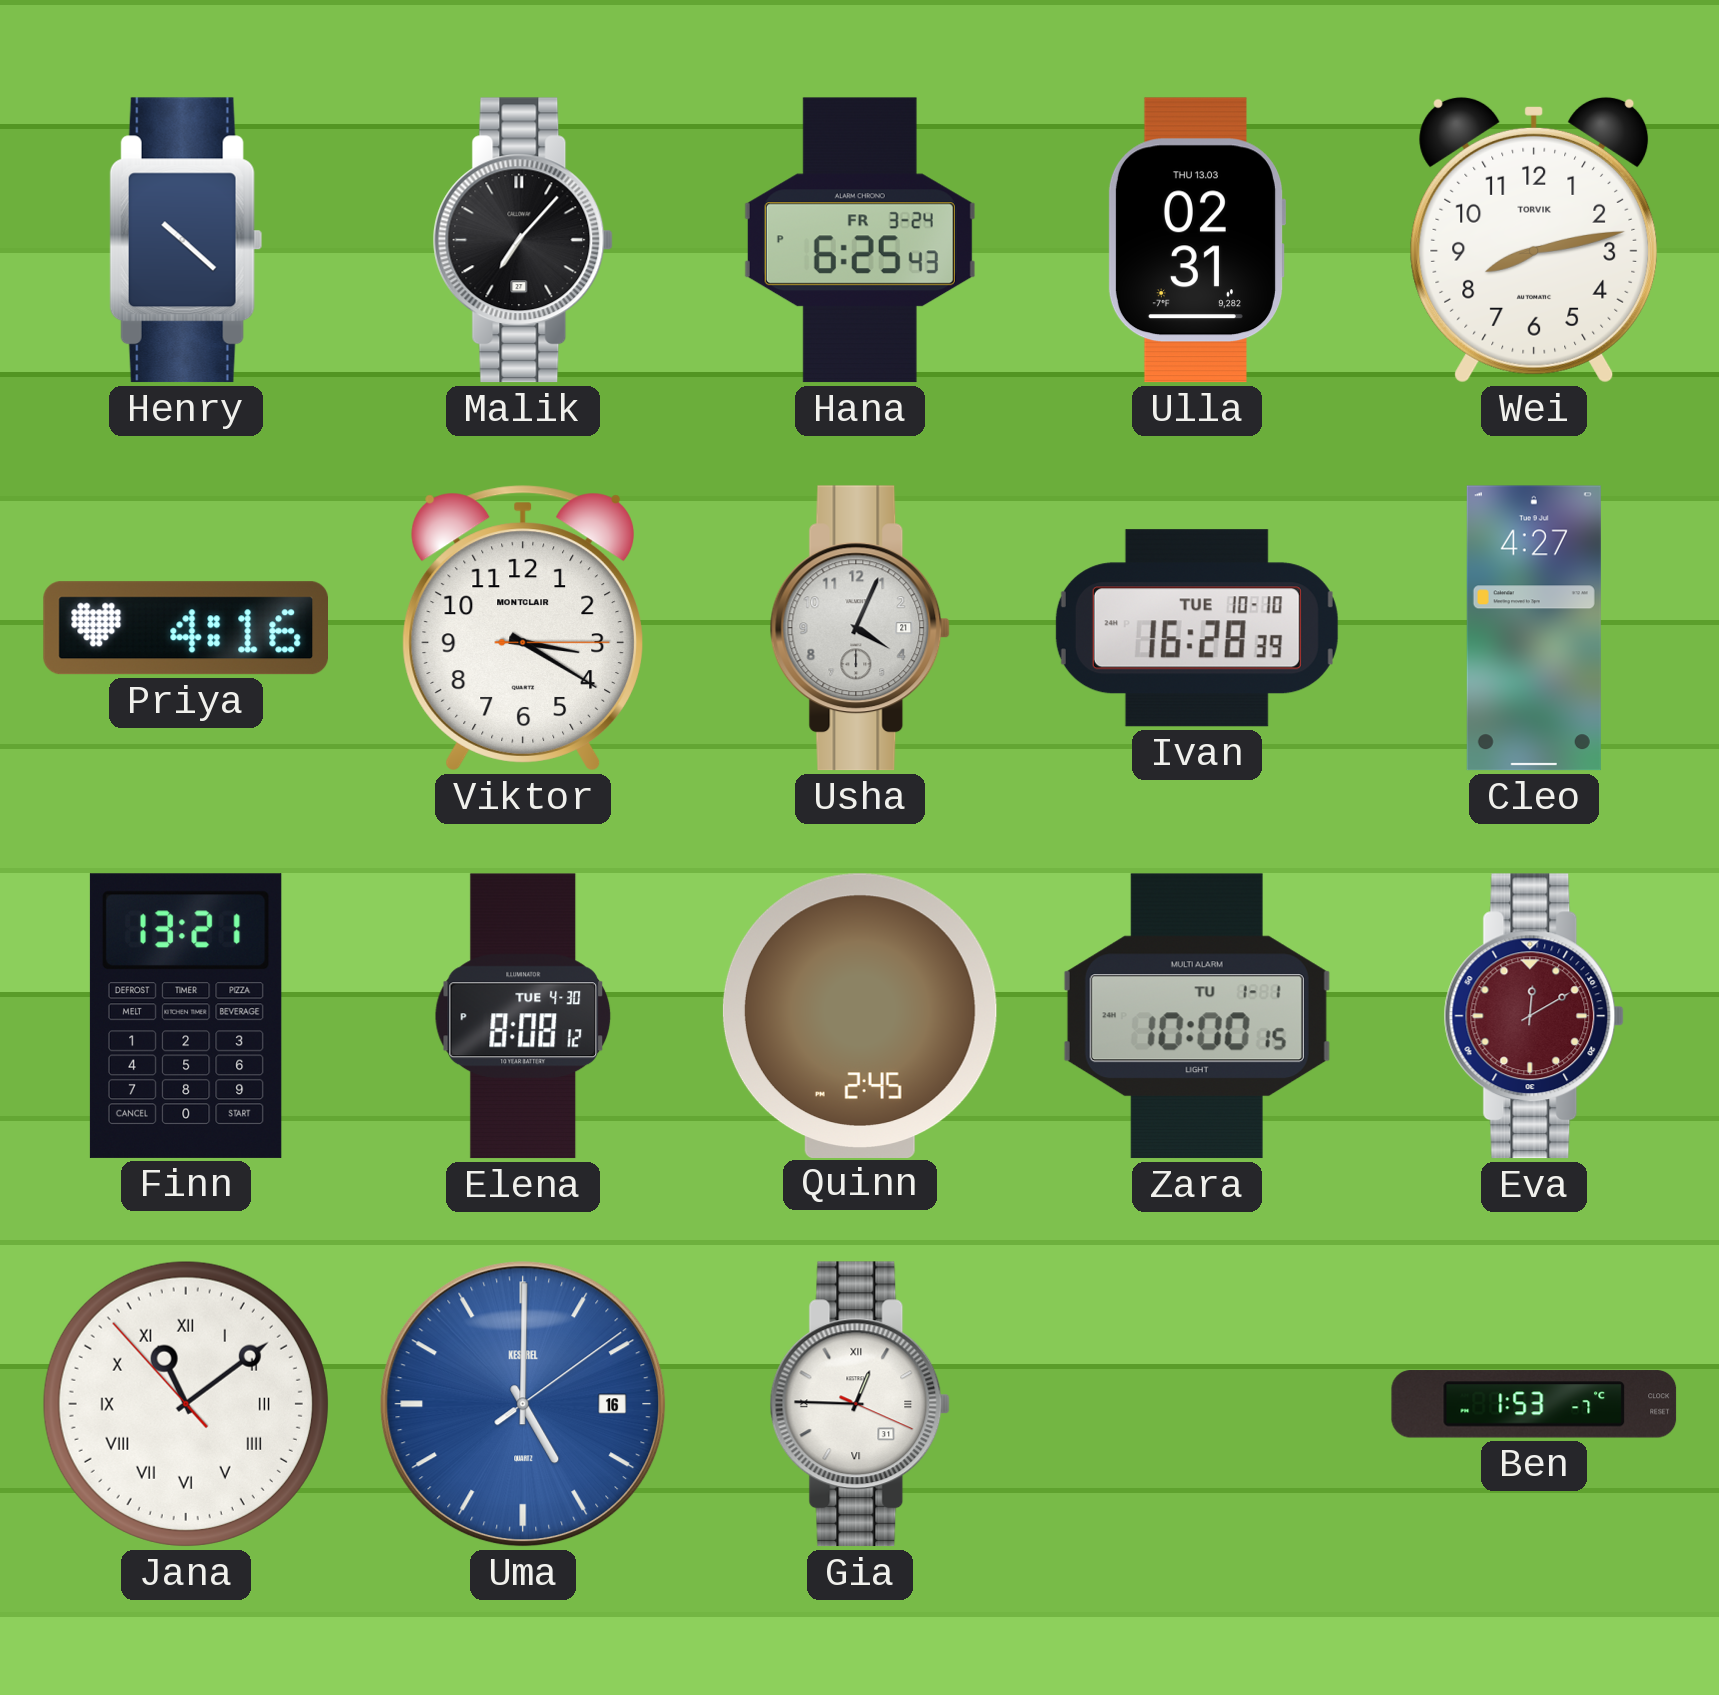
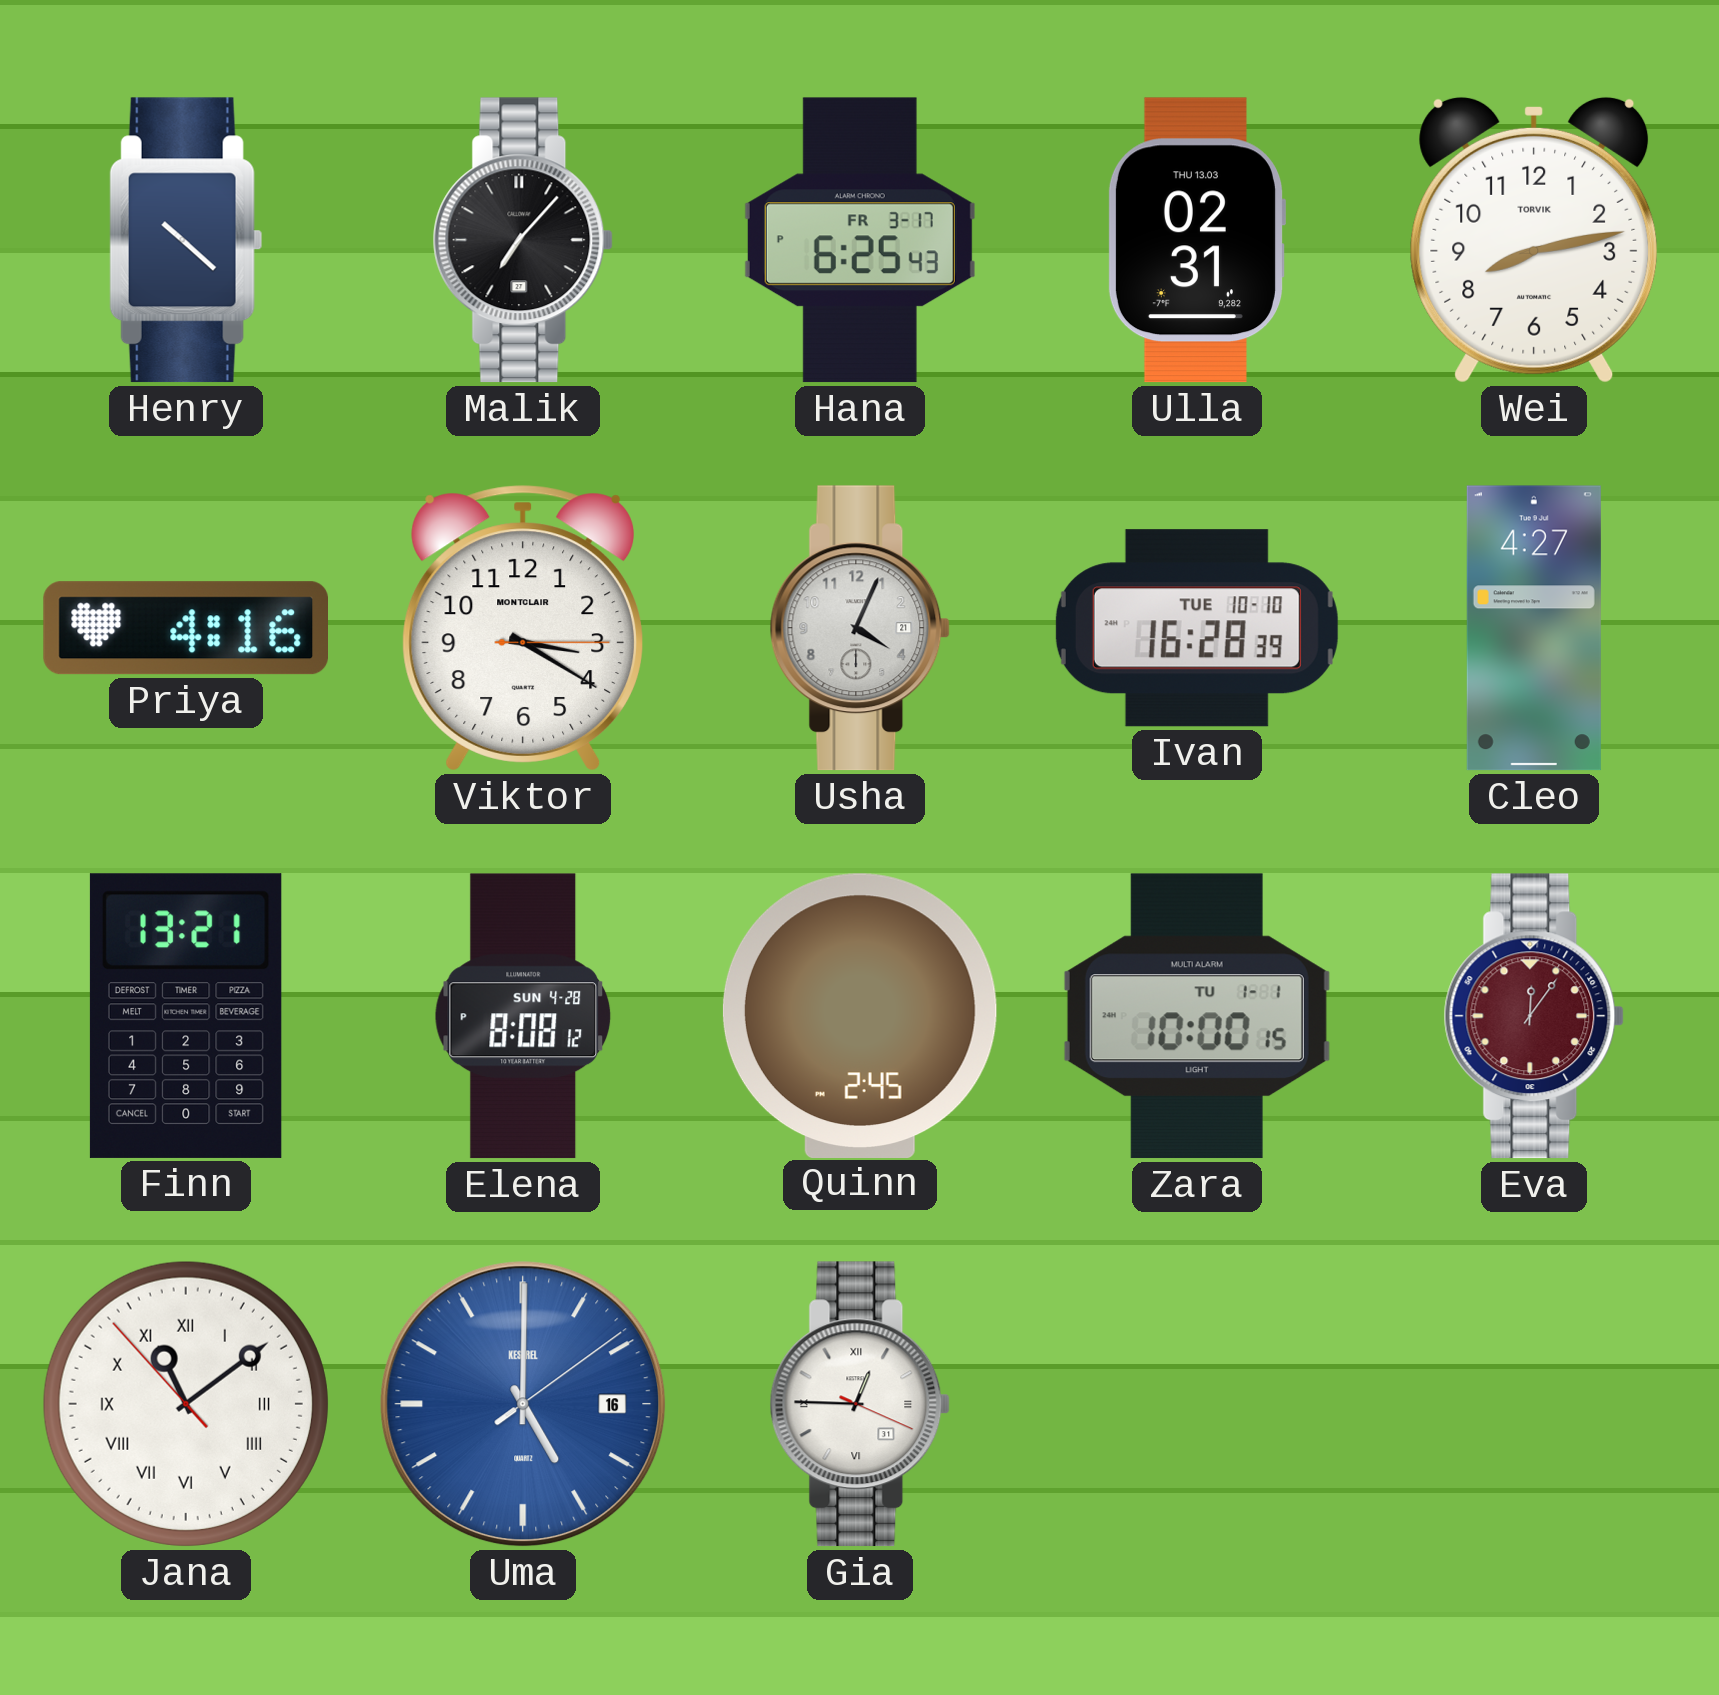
Hana date: FR 3-24 -> FR 3-17 (860, 240)
Elena date: TUE 4-30 -> SUN 4-28 (523, 1016)
Eva: 12:10 -> 12:06 (1534, 1016)
Ben: 1:53 -> none (1534, 1404)
